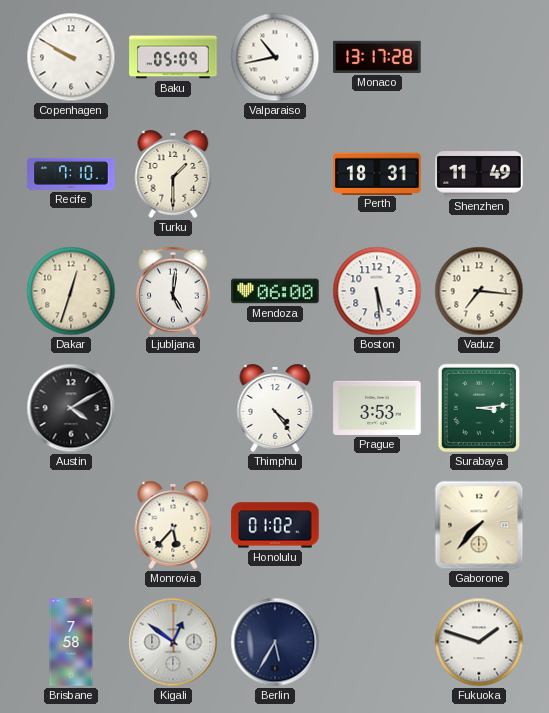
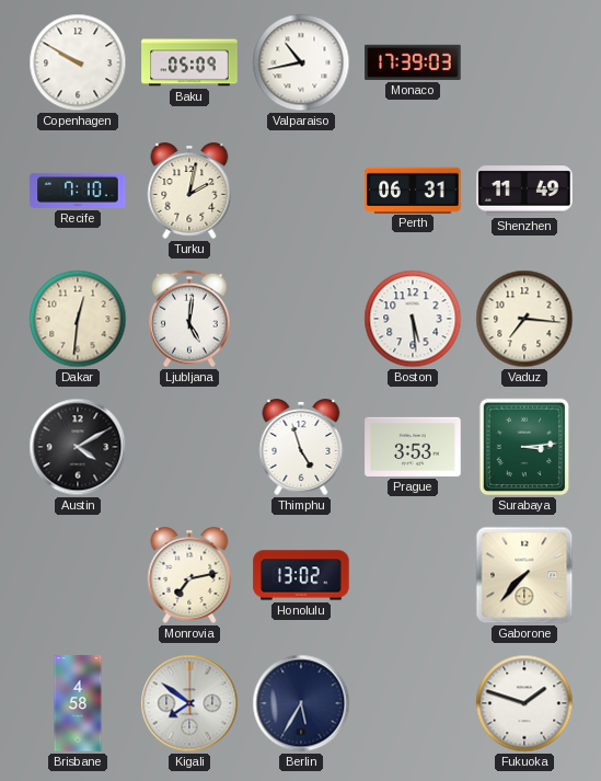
Monaco: 13:17 -> 17:39 (413, 62)
Turku: 1:30 -> 2:02 (189, 192)
Perth: 18:31 -> 06:31 (413, 189)
Dakar: 12:33 -> 12:31 (78, 319)
Mendoza: 06:00 -> none (275, 291)
Thimphu: 4:24 -> 4:57 (301, 448)
Monrovia: 5:37 -> 7:13 (189, 576)
Honolulu: 01:02 -> 13:02 (301, 575)
Brisbane: 7:58 -> 4:58 (78, 703)
Kigali: 12:51 -> 7:51 (189, 703)
